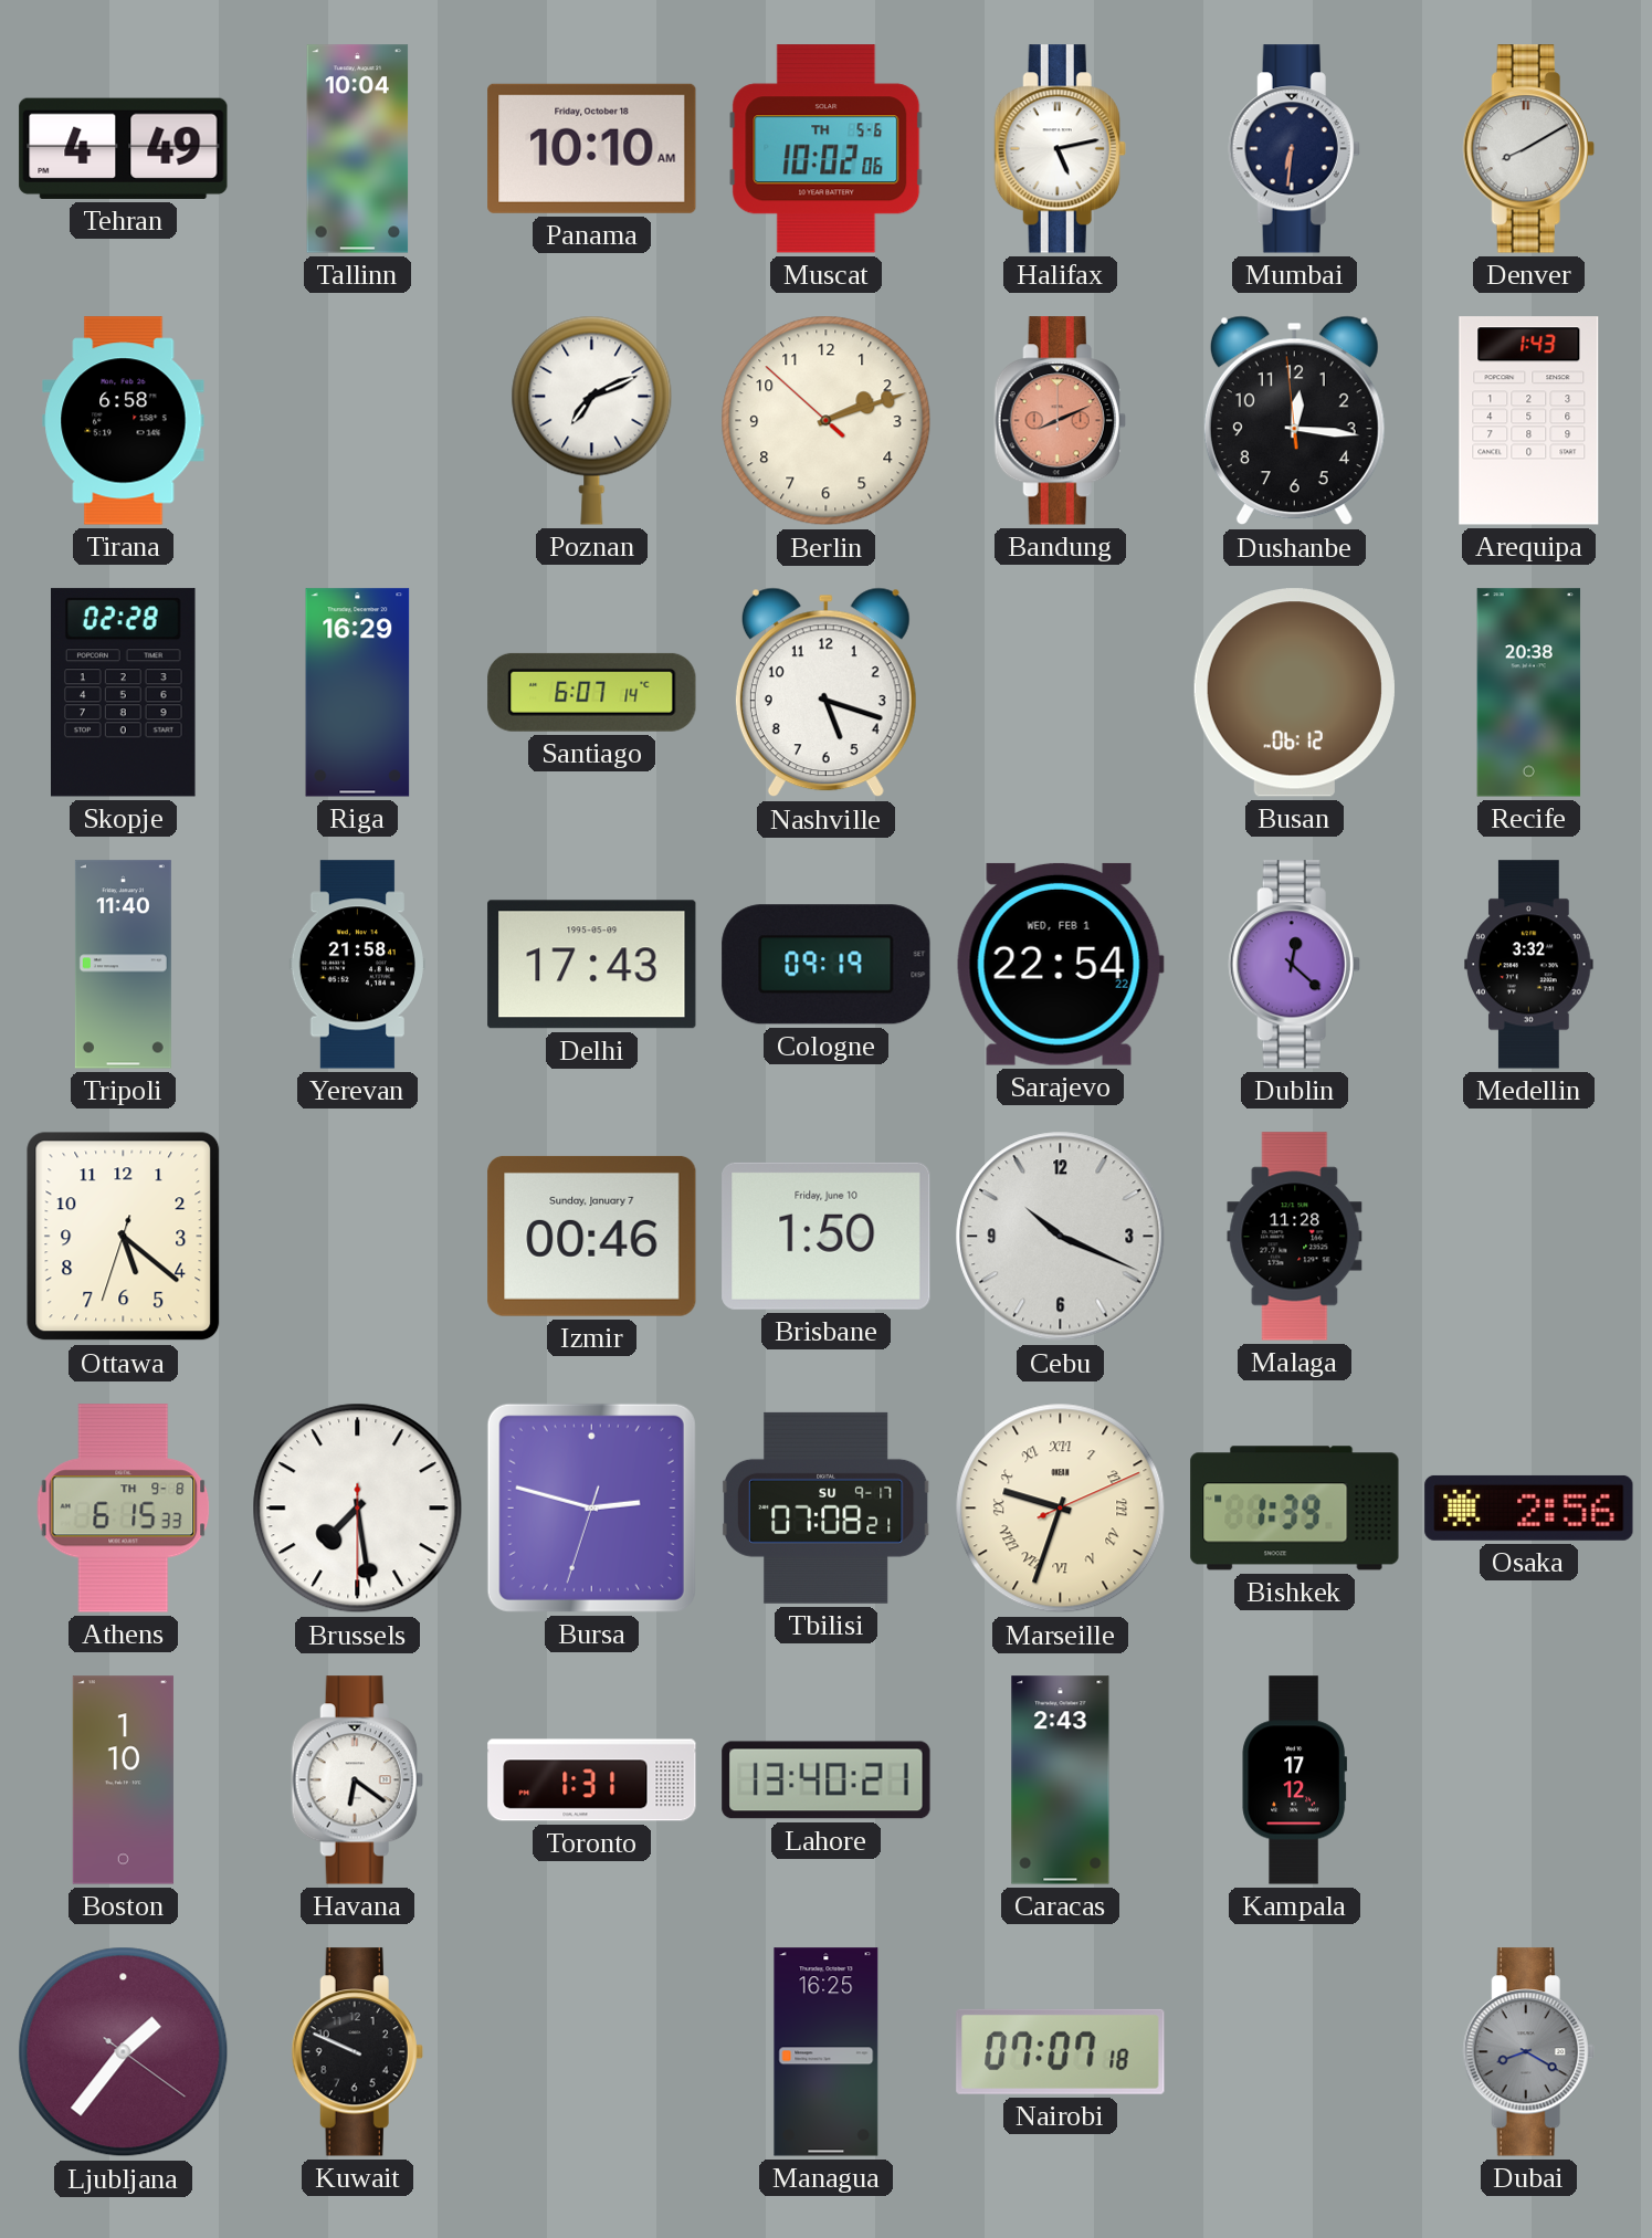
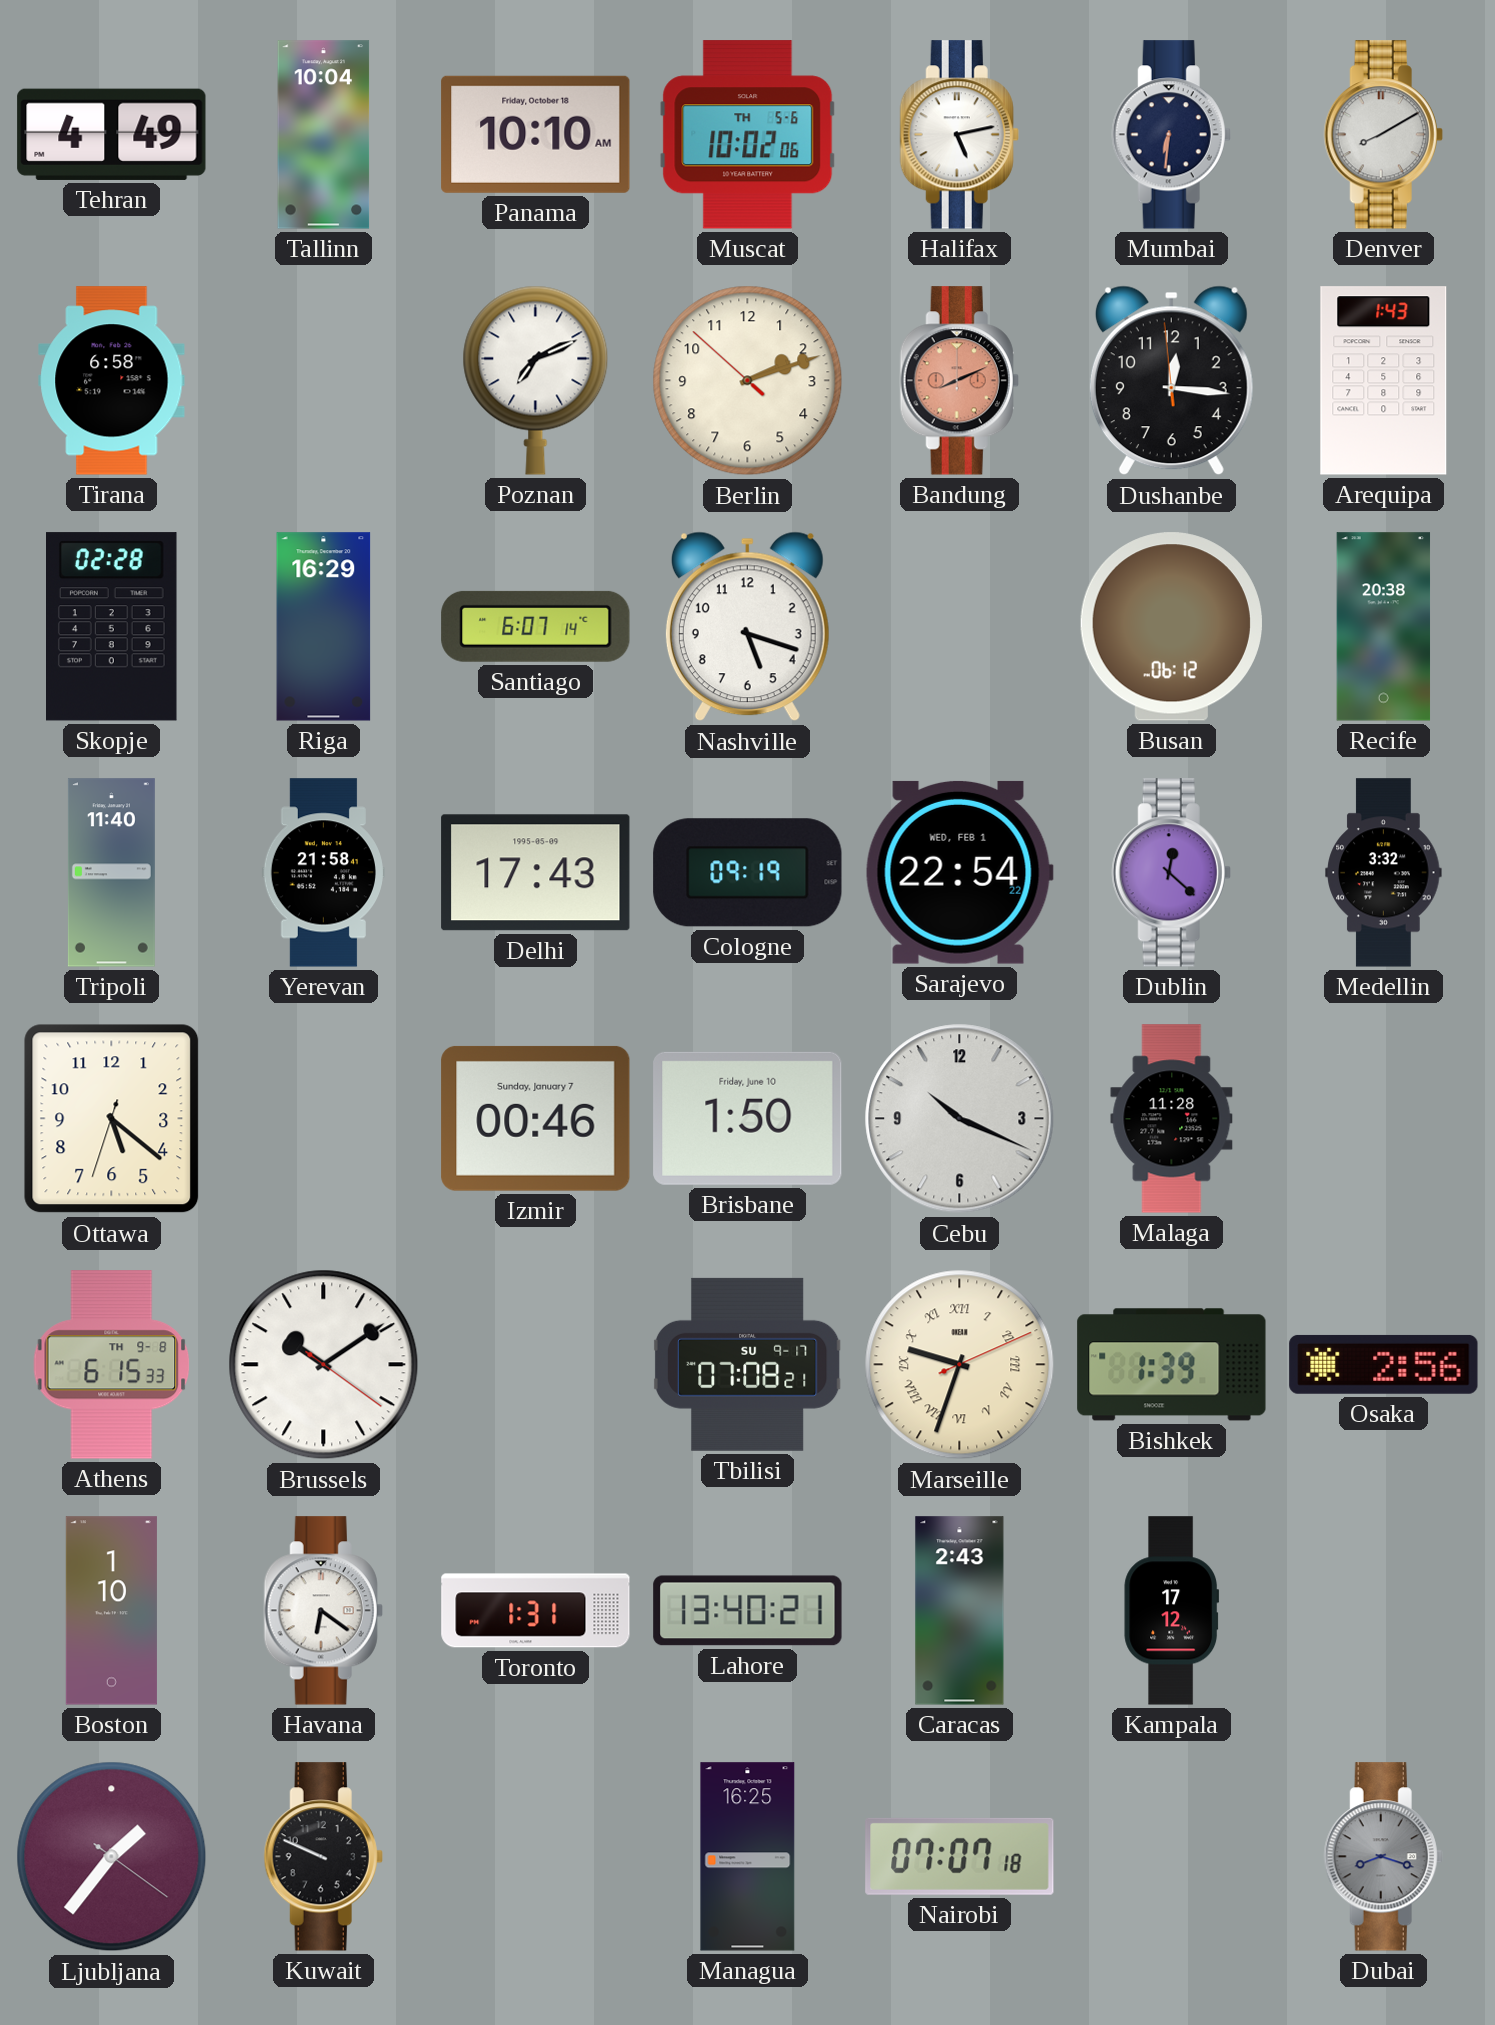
Brussels: 7:28 -> 10:09 (324, 1365)
Bursa: 2:47 -> none (591, 1507)
Dubai: 8:20 -> 8:18 (1383, 1857)
